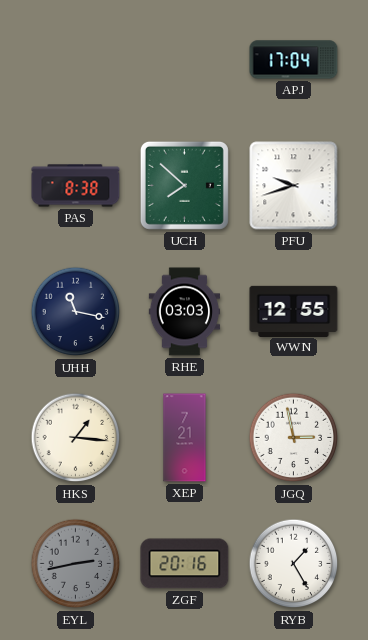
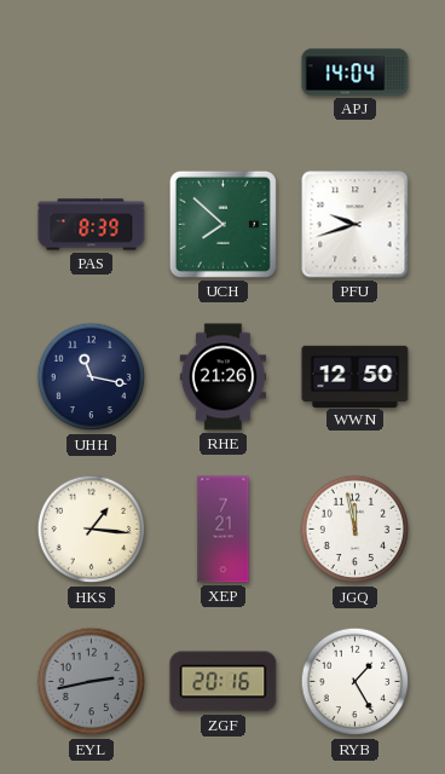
APJ: 17:04 -> 14:04 (356, 73)
PAS: 8:38 -> 8:39 (92, 225)
RHE: 03:03 -> 21:26 (224, 377)
WWN: 12:55 -> 12:50 (356, 376)
JGQ: 2:58 -> 11:58 (356, 530)
